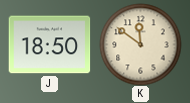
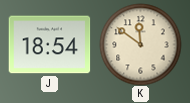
J: 18:50 -> 18:54 (49, 45)
